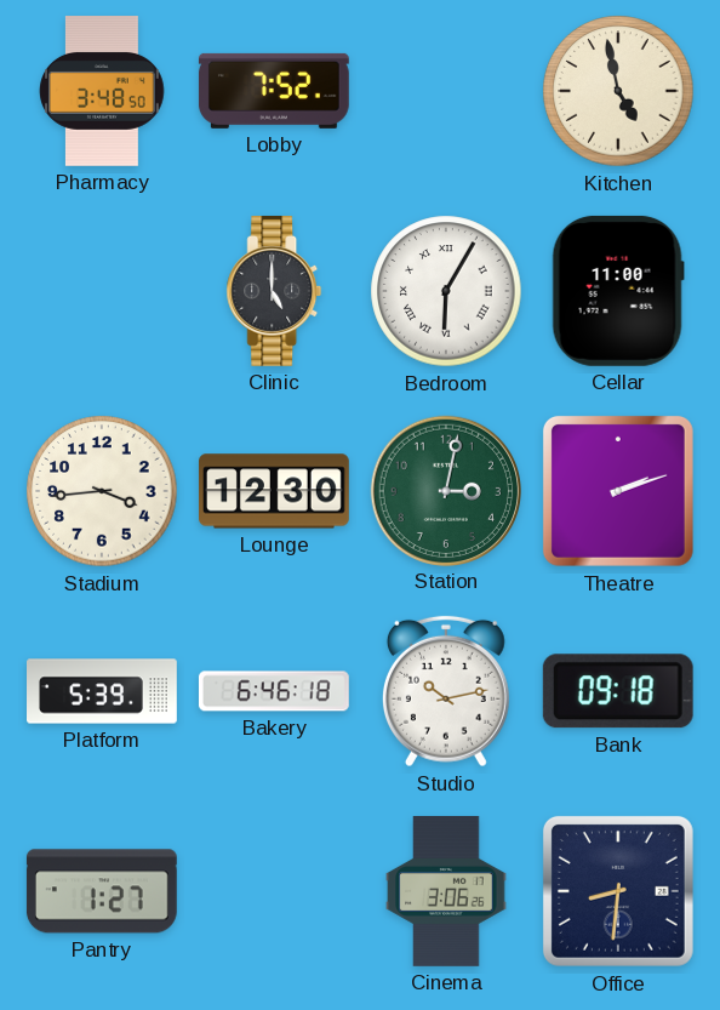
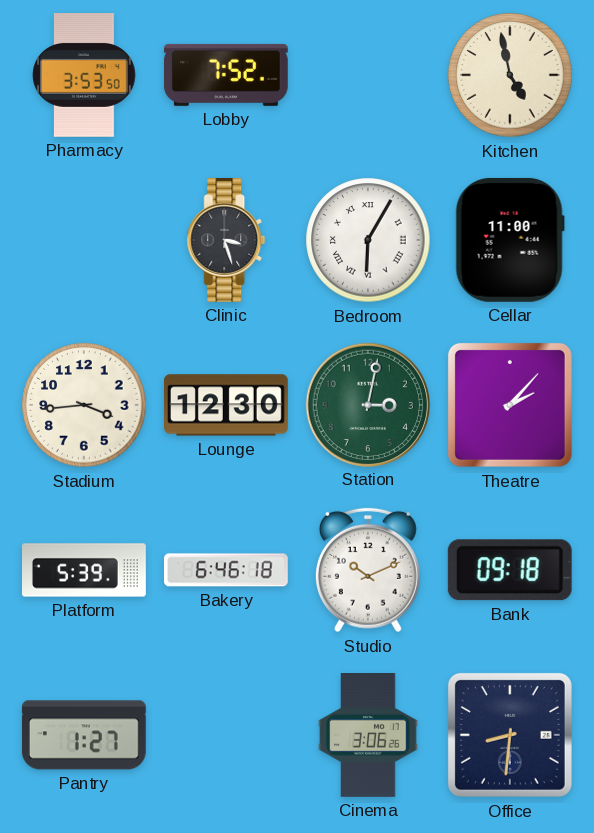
Pharmacy: 3:48 -> 3:53 (84, 76)
Clinic: 5:00 -> 3:27 (226, 240)
Theatre: 2:12 -> 2:07 (510, 405)
Studio: 10:13 -> 10:11 (368, 570)
